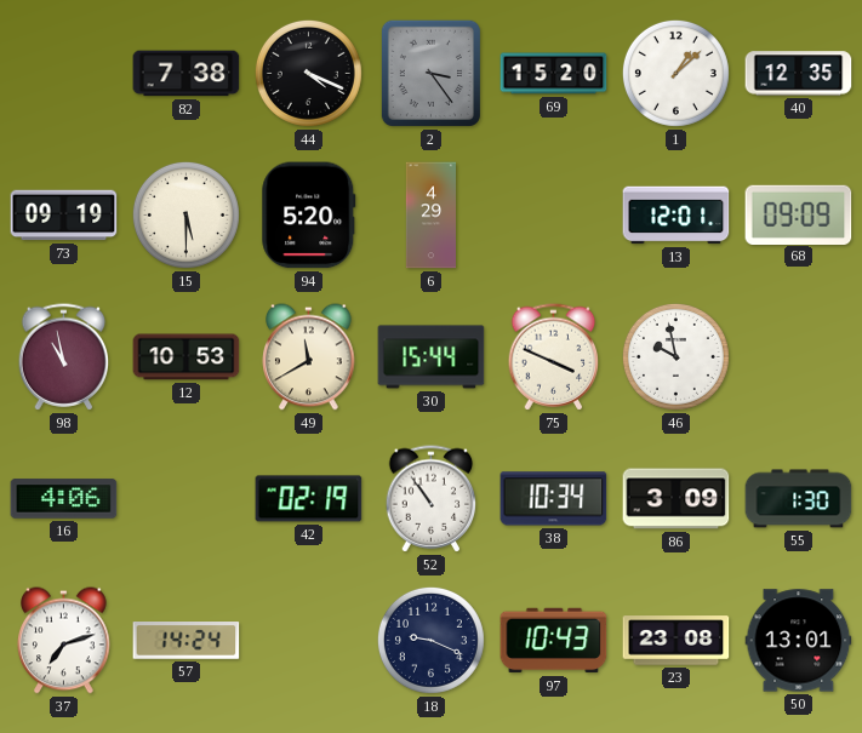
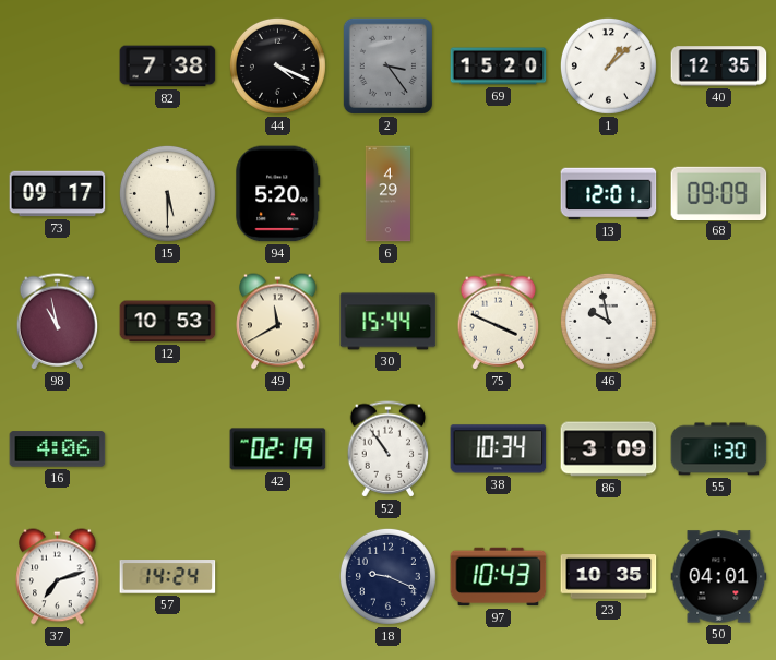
73: 09:19 -> 09:17 (58, 194)
23: 23:08 -> 10:35 (609, 577)
50: 13:01 -> 04:01 (719, 577)
